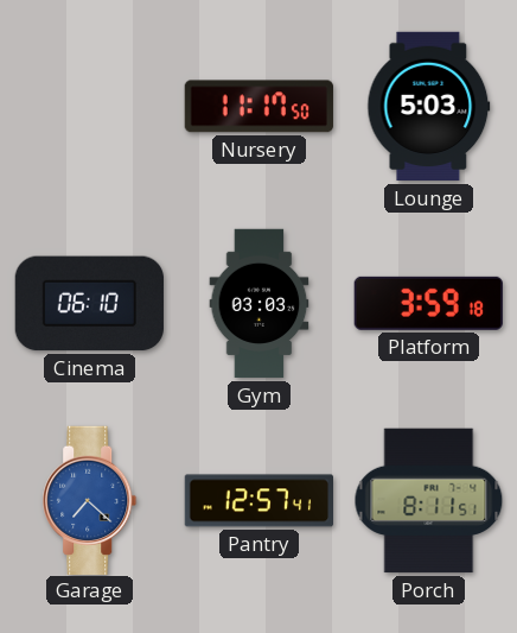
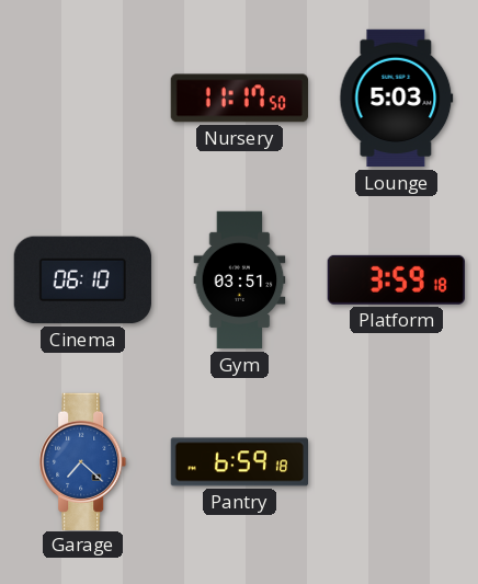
Gym: 03:03 -> 03:51 (240, 280)
Pantry: 12:57 -> 6:59 (239, 462)
Porch: 8:11 -> none (429, 501)
